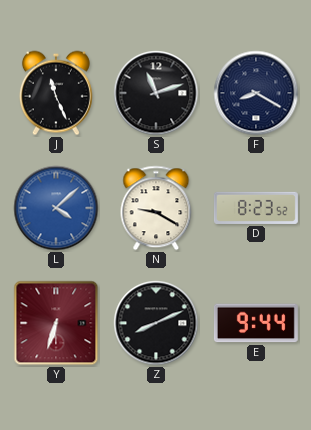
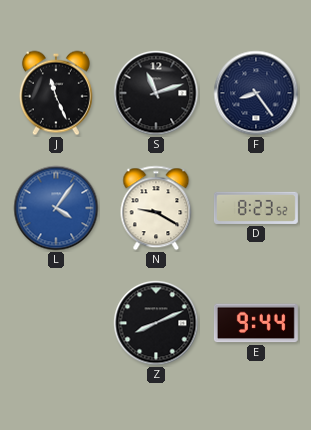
F: 8:20 -> 8:24 (256, 93)
L: 4:08 -> 4:06 (56, 208)
Y: 6:33 -> none (56, 323)
